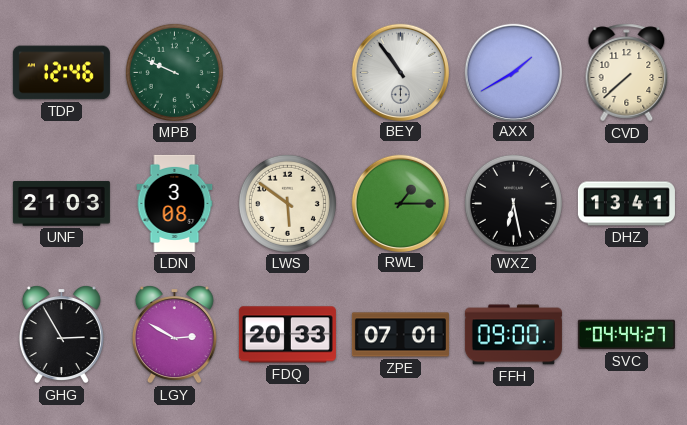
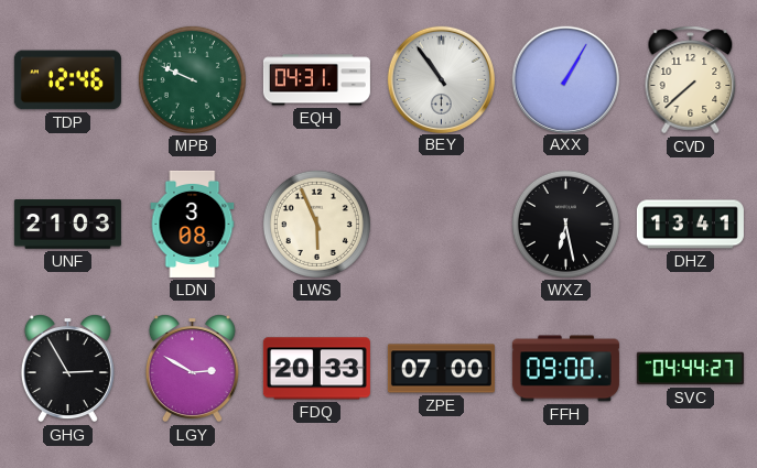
EQH: none -> 04:31 (316, 80)
AXX: 1:40 -> 1:05 (565, 79)
LWS: 5:51 -> 5:56 (316, 224)
RWL: 1:15 -> none (400, 203)
ZPE: 07:01 -> 07:00 (441, 369)
